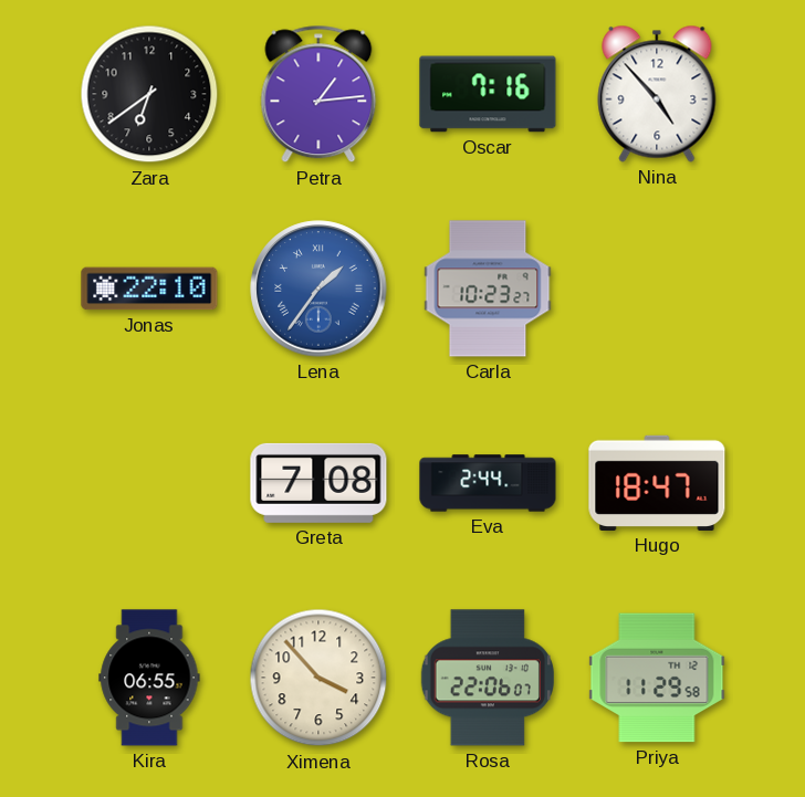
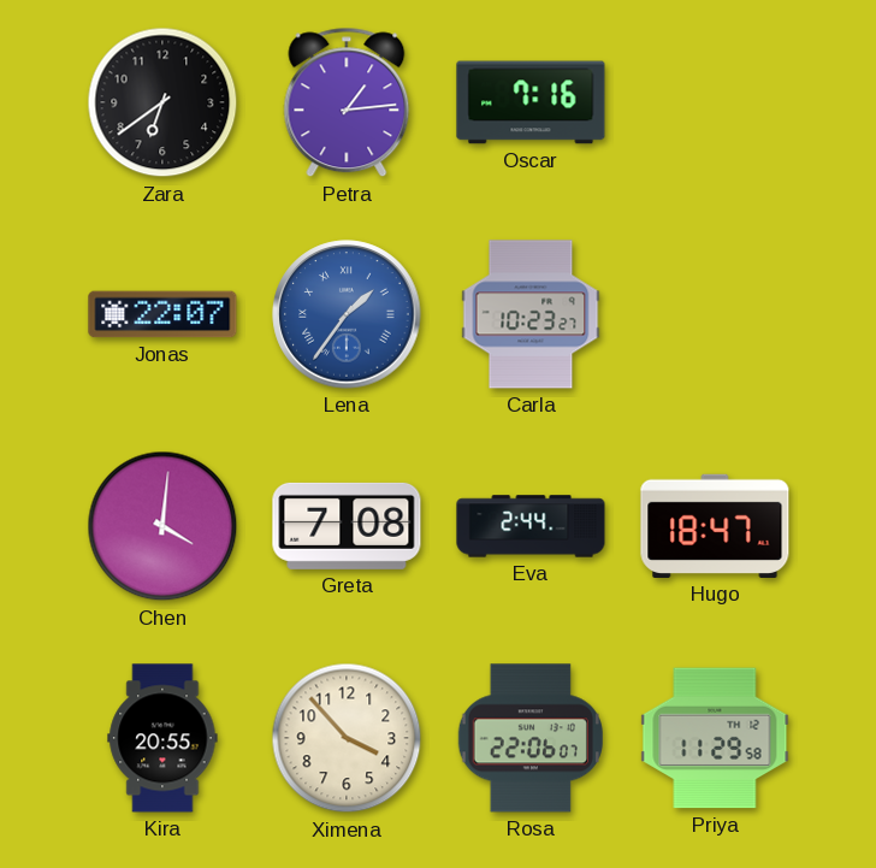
Nina: 4:53 -> none (657, 94)
Jonas: 22:10 -> 22:07 (162, 314)
Chen: none -> 4:01 (162, 526)
Kira: 06:55 -> 20:55 (162, 738)
